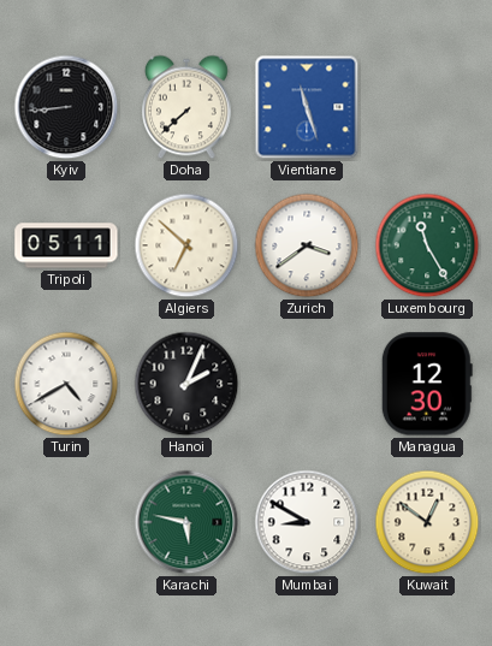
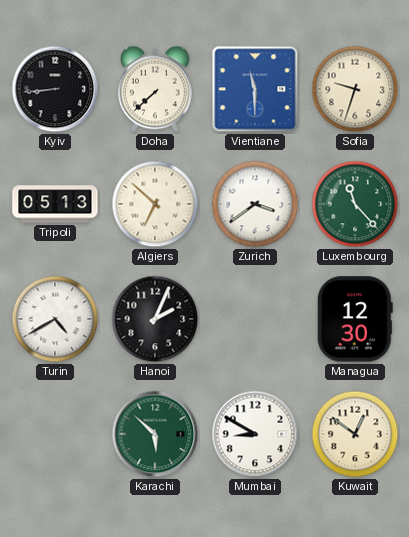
Vientiane: 11:27 -> 11:30 (255, 89)
Sofia: none -> 9:33 (355, 89)
Tripoli: 05:11 -> 05:13 (55, 204)
Luxembourg: 11:25 -> 11:23 (355, 204)
Karachi: 5:47 -> 5:52 (155, 434)
